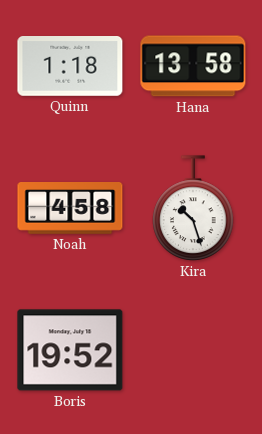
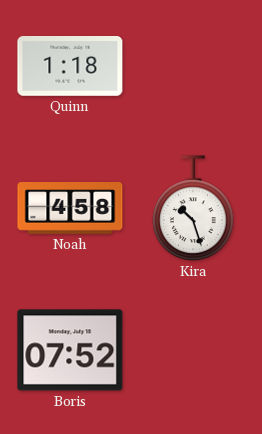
Hana: 13:58 -> none (193, 66)
Boris: 19:52 -> 07:52 (70, 350)
